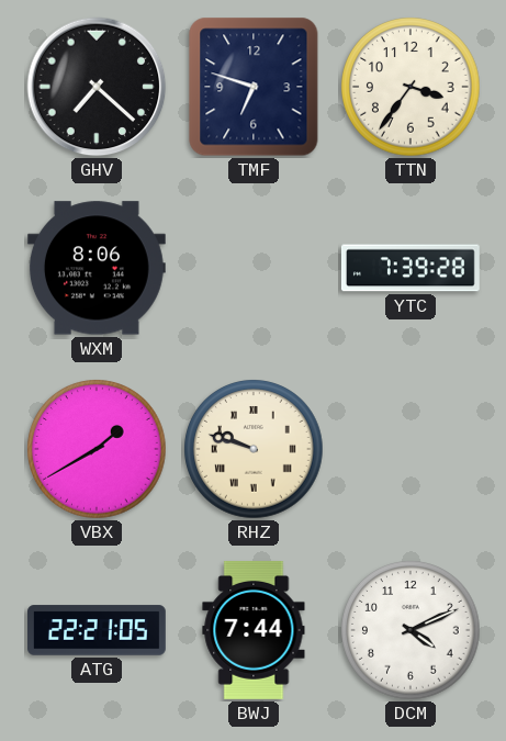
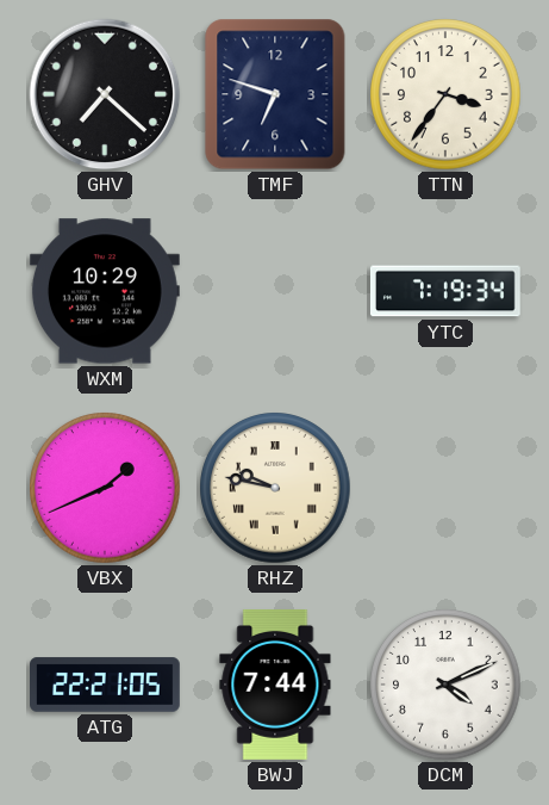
WXM: 8:06 -> 10:29 (105, 291)
YTC: 7:39 -> 7:19 (445, 291)
VBX: 1:40 -> 1:41 (105, 488)
RHZ: 9:48 -> 9:47 (275, 488)
